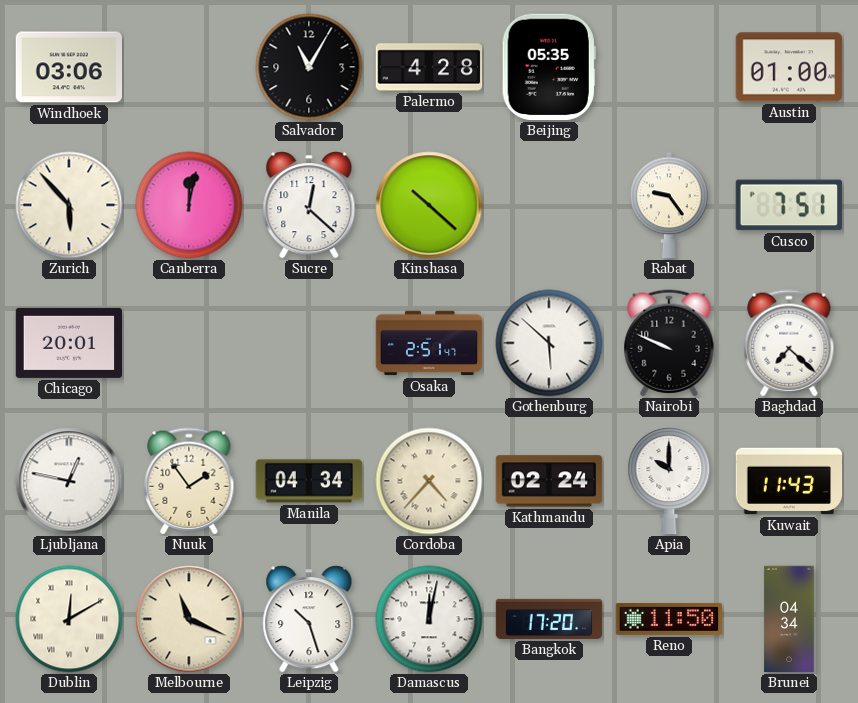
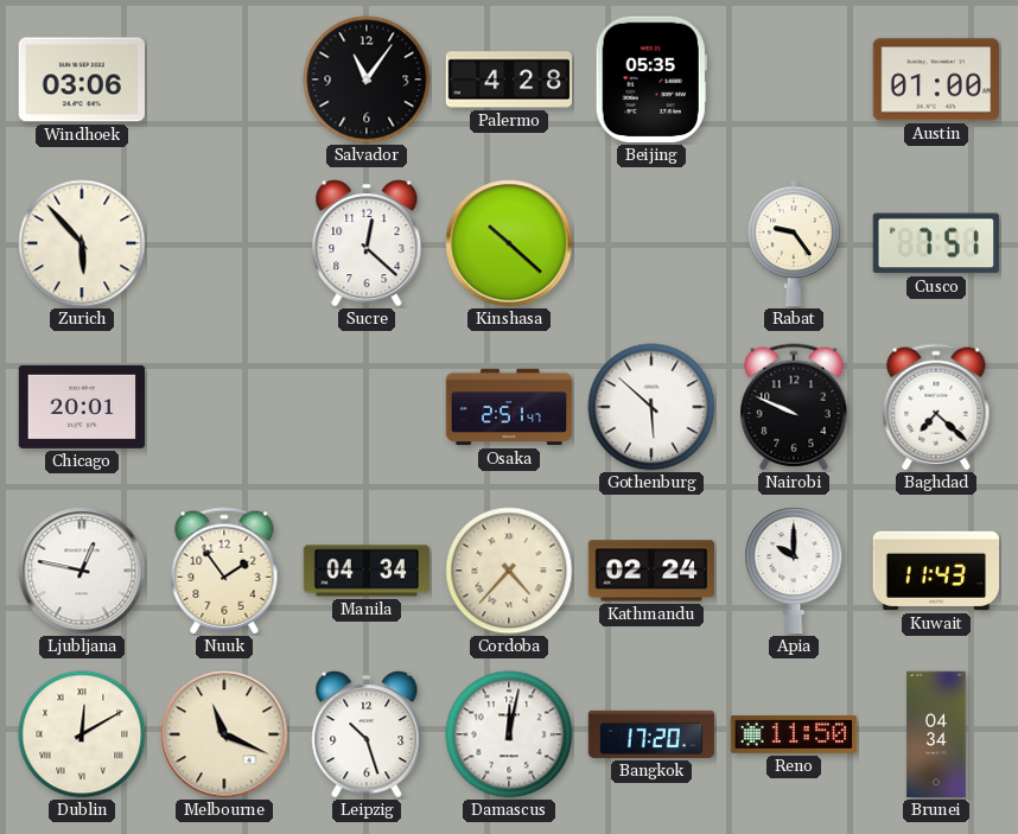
Salvador: 11:05 -> 11:06 (367, 79)
Canberra: 12:02 -> none (189, 205)
